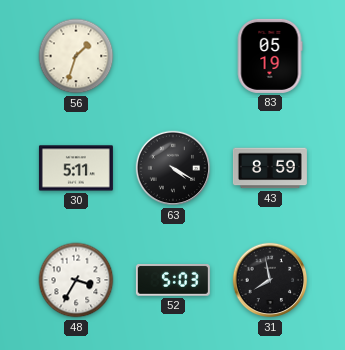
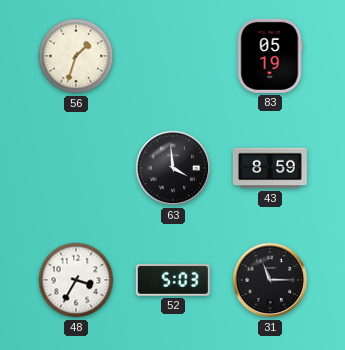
30: 5:11 -> none (76, 168)
63: 4:20 -> 3:59 (173, 168)
31: 7:58 -> 11:15 (270, 280)
